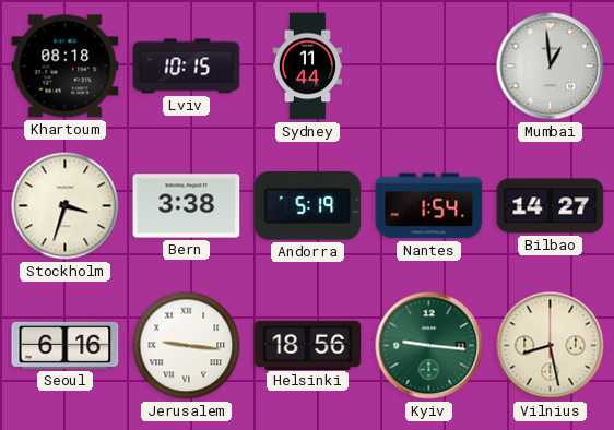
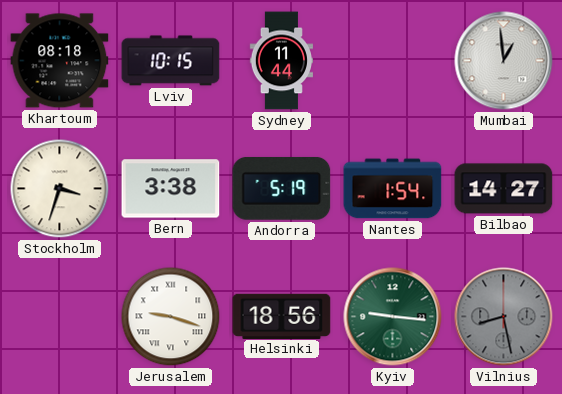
Seoul: 6:16 -> none (66, 345)
Jerusalem: 9:16 -> 9:18 (171, 317)
Vilnius dial: cream -> grey (504, 317)
